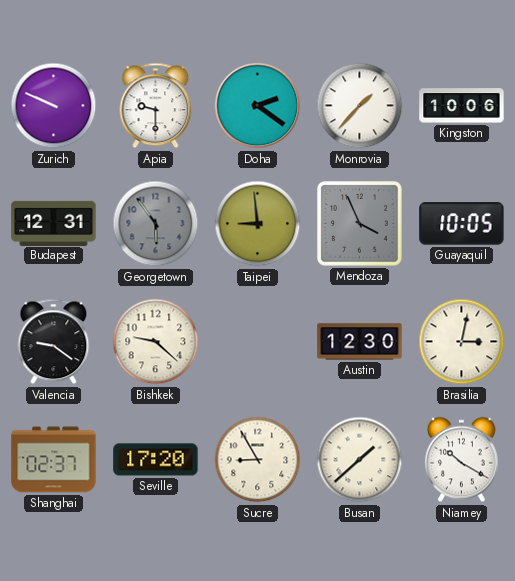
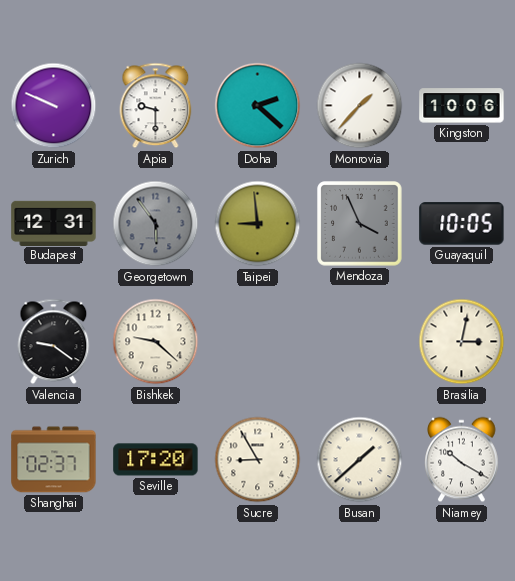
Doha: 2:21 -> 2:22 (258, 106)
Austin: 12:30 -> none (360, 342)
